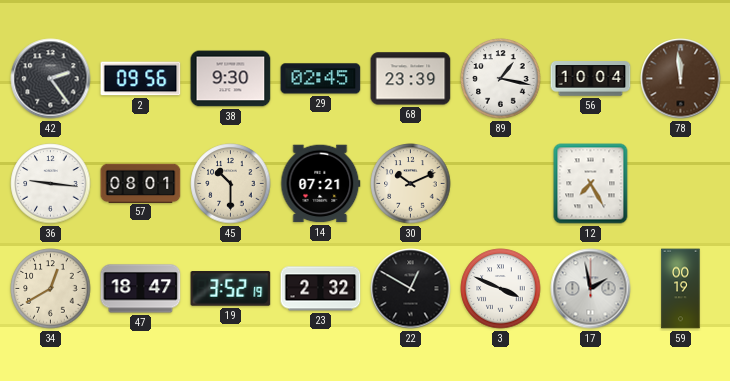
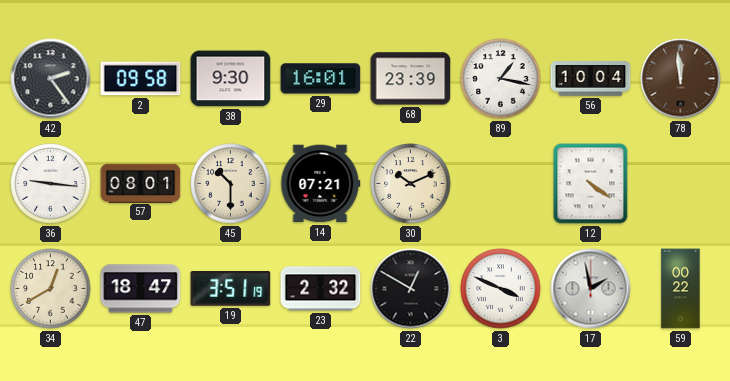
2: 09:56 -> 09:58 (141, 79)
29: 02:45 -> 16:01 (321, 79)
12: 7:25 -> 4:21 (591, 184)
19: 3:52 -> 3:51 (231, 289)
59: 00:19 -> 00:22 (681, 289)
